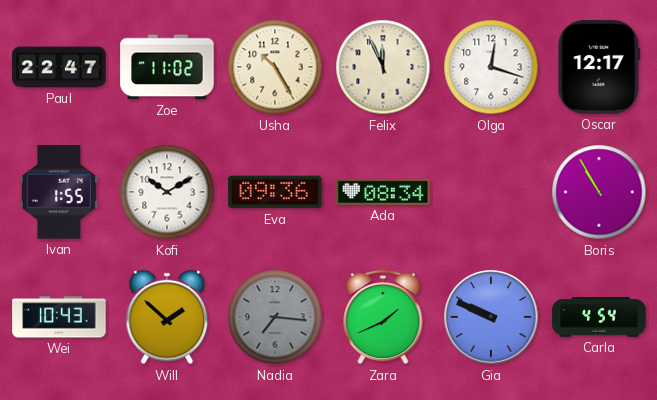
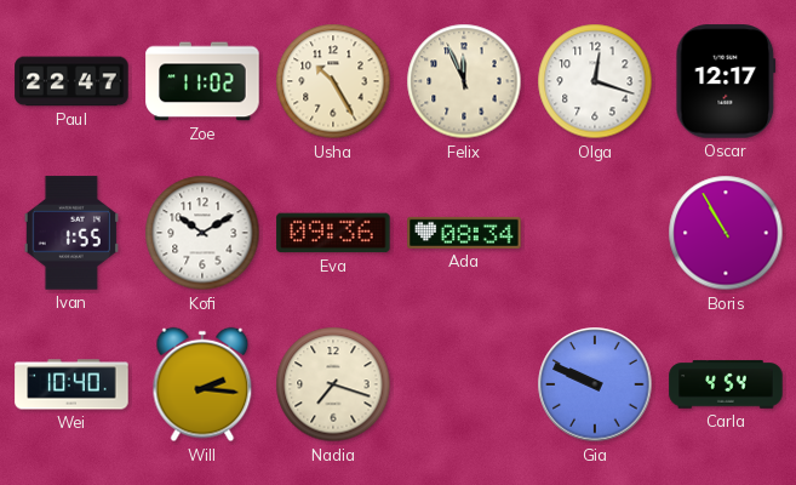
Wei: 10:43 -> 10:40 (71, 384)
Will: 1:52 -> 2:16 (202, 384)
Nadia: 7:16 -> 7:18 (333, 384)
Nadia dial: grey -> cream (333, 384)
Zara: 1:41 -> none (383, 317)
